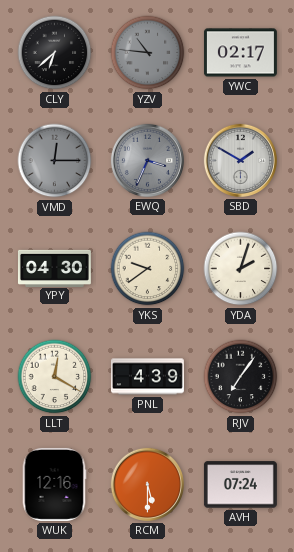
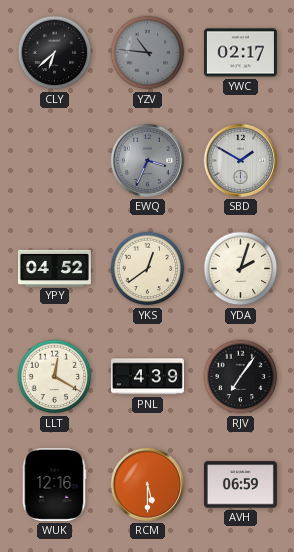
VMD: 12:15 -> none (55, 161)
YPY: 04:30 -> 04:52 (54, 268)
YKS: 9:39 -> 12:39 (148, 269)
AVH: 07:24 -> 06:59 (240, 485)
